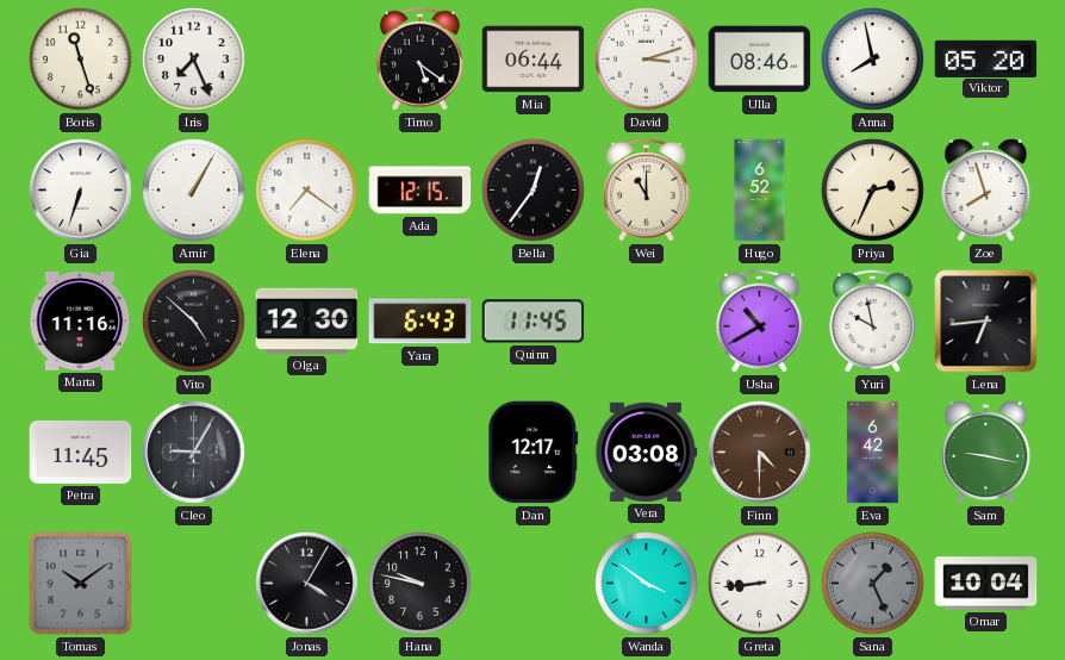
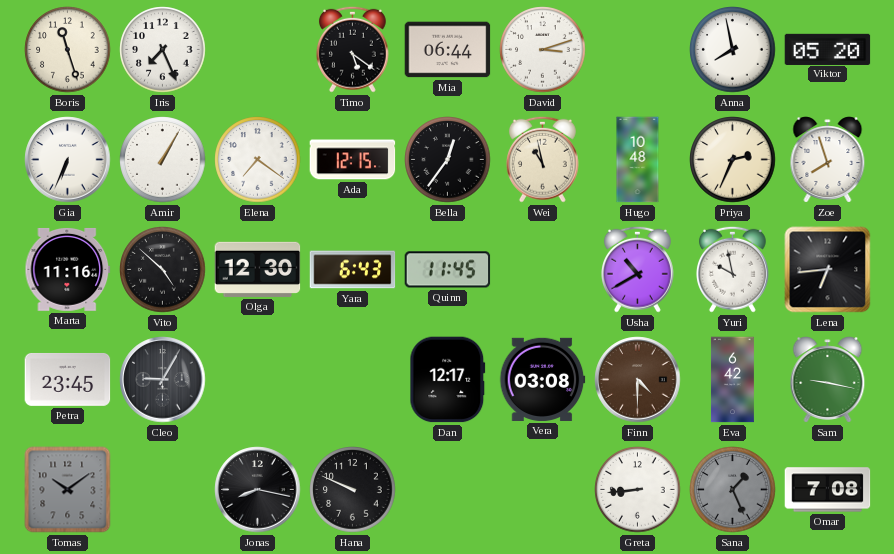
Ulla: 08:46 -> none (760, 60)
Gia: 6:33 -> 6:34 (68, 160)
Wei: 11:00 -> 10:58 (542, 159)
Hugo: 6:52 -> 10:48 (638, 160)
Petra: 11:45 -> 23:45 (68, 379)
Jonas: 4:05 -> 8:17 (258, 490)
Hana: 9:47 -> 9:49 (353, 490)
Wanda: 3:51 -> none (647, 584)
Omar: 10:04 -> 7:08 (828, 490)
